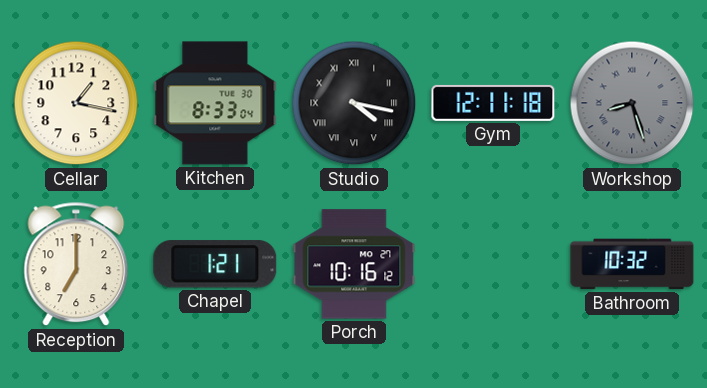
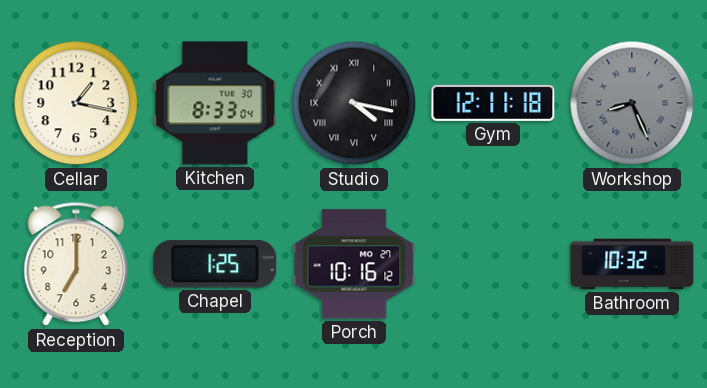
Workshop: 8:27 -> 8:26 (632, 103)
Chapel: 1:21 -> 1:25 (215, 264)
